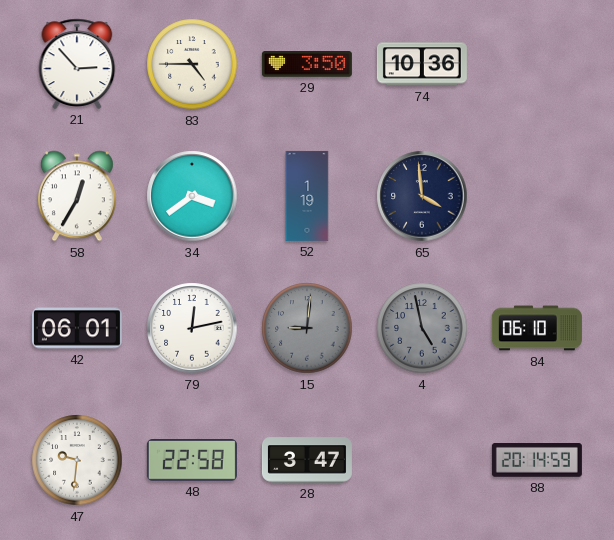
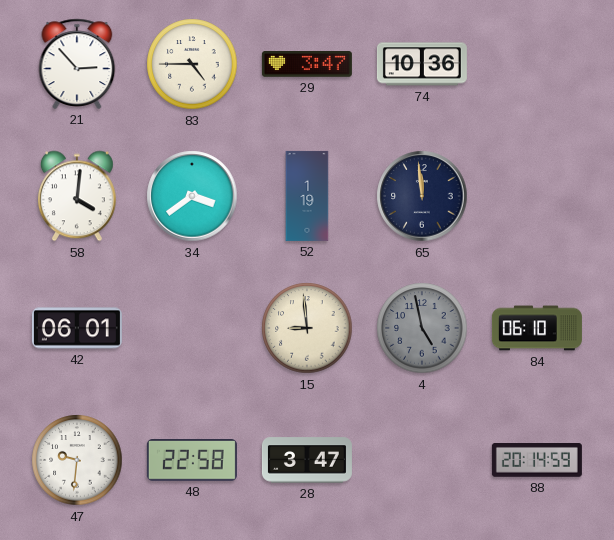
29: 3:50 -> 3:47 (307, 65)
58: 12:35 -> 4:01 (77, 196)
65: 3:59 -> 11:59 (422, 196)
79: 12:13 -> none (192, 328)
15: 9:01 -> 8:59 (307, 328)
15 dial: grey -> cream (307, 328)
